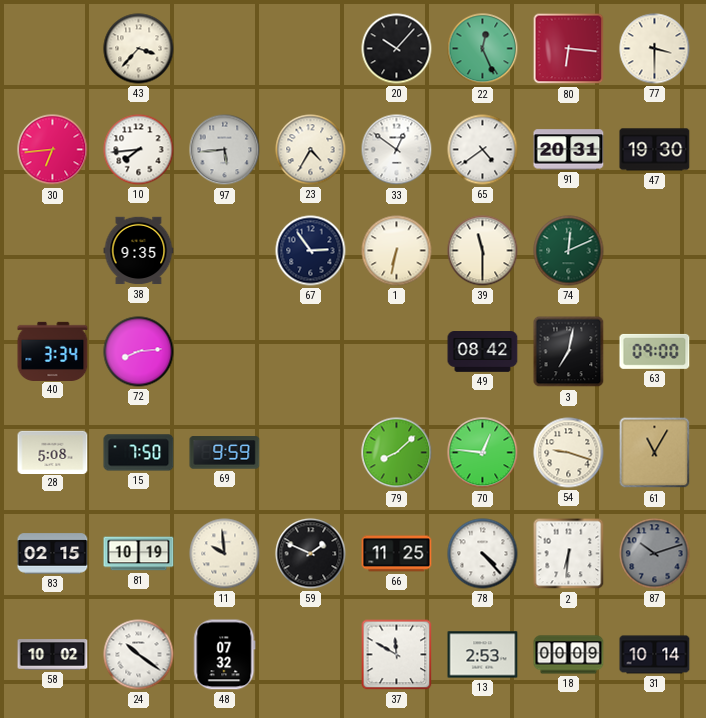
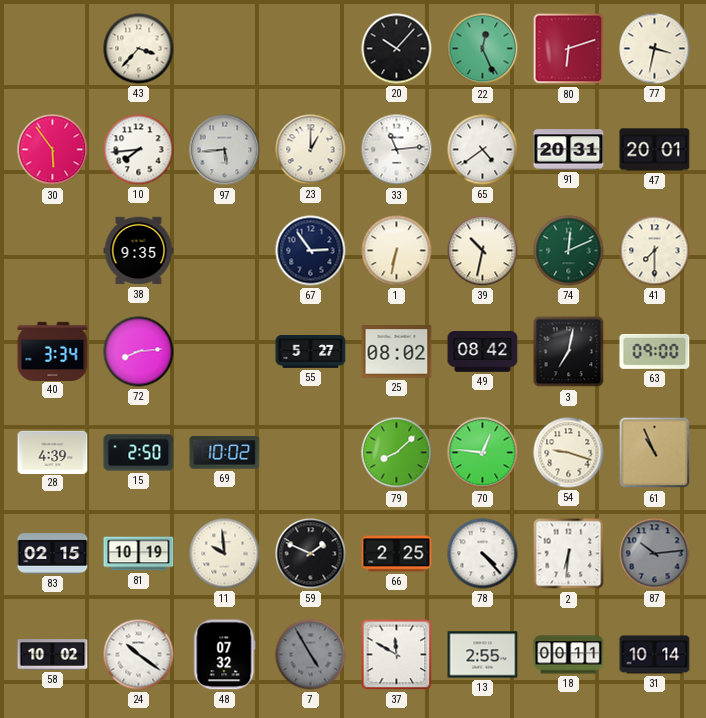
80: 6:16 -> 6:12 (569, 49)
77: 3:30 -> 3:32 (655, 49)
30: 6:44 -> 5:54 (53, 150)
23: 4:35 -> 1:00 (311, 150)
33: 12:51 -> 11:14 (397, 150)
47: 19:30 -> 20:01 (655, 150)
39: 11:30 -> 10:32 (483, 251)
41: none -> 7:30 (655, 251)
55: none -> 5:27 (311, 351)
25: none -> 08:02 (397, 352)
28: 5:08 -> 4:39 (53, 452)
15: 7:50 -> 2:50 (139, 453)
69: 9:59 -> 10:02 (225, 453)
61: 11:05 -> 10:56 (655, 453)
66: 11:25 -> 2:25 (397, 554)
87: 10:12 -> 10:14 (655, 554)
7: none -> 4:55 (311, 655)
13: 2:53 -> 2:55 (483, 655)
18: 00:09 -> 00:11 (569, 655)
